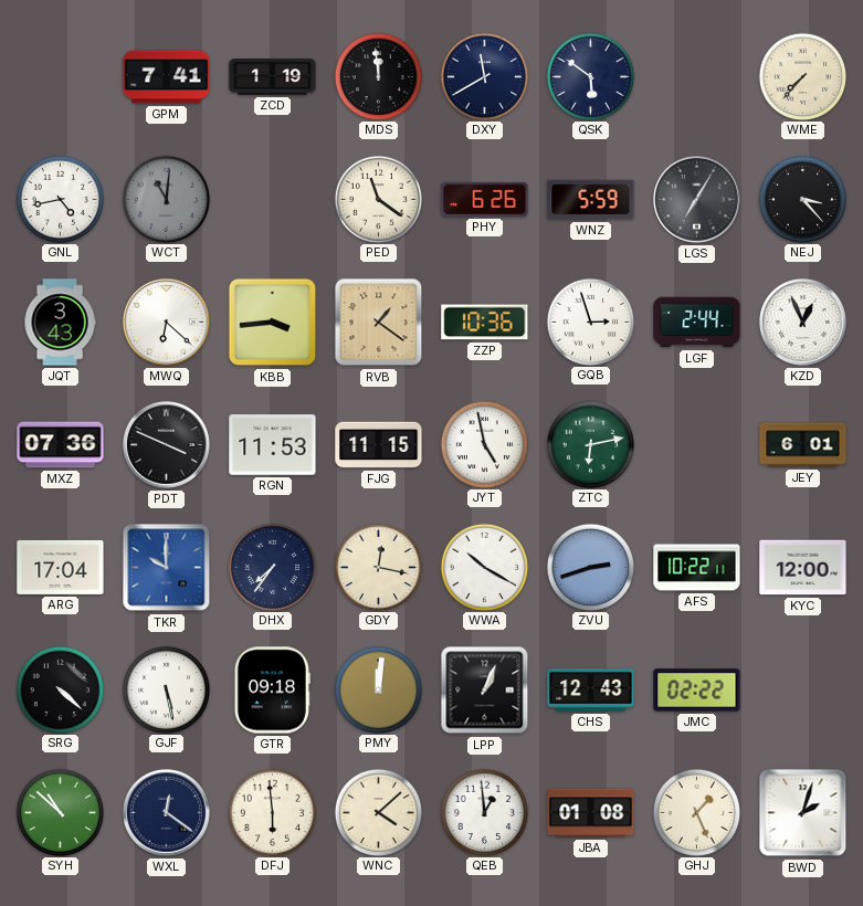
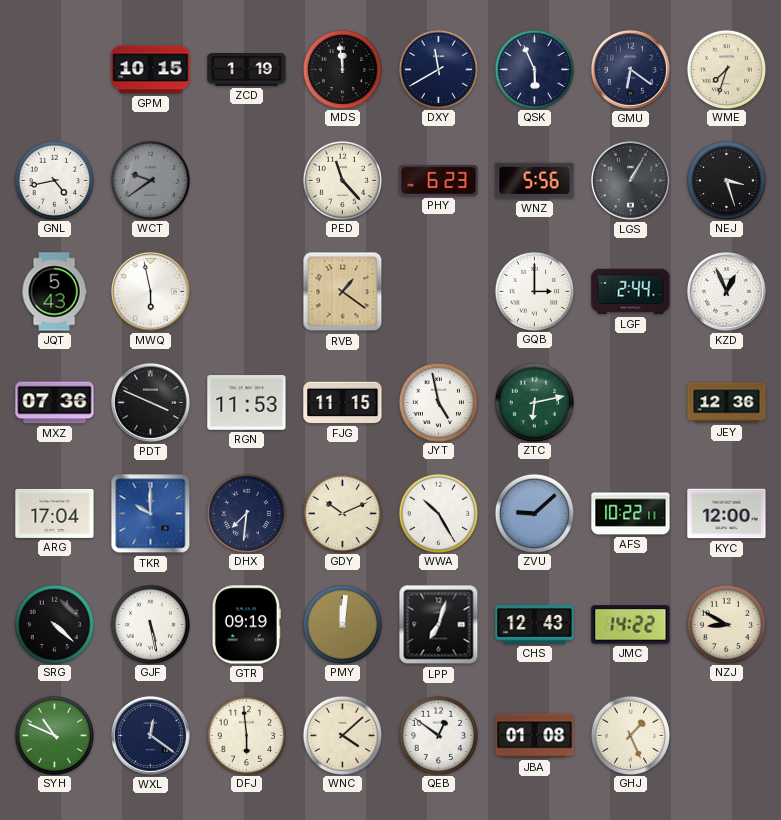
GPM: 7:41 -> 10:15 (151, 70)
QSK: 5:51 -> 5:56 (534, 69)
GMU: none -> 6:21 (630, 69)
WME: 7:37 -> 7:33 (726, 69)
WCT: 11:01 -> 9:39 (150, 180)
PED: 11:21 -> 11:23 (342, 180)
PHY: 6:26 -> 6:23 (439, 180)
WNZ: 5:59 -> 5:56 (535, 181)
LGS: 7:05 -> 1:05 (630, 180)
NEJ: 3:23 -> 3:27 (726, 180)
JQT: 3:43 -> 5:43 (54, 292)
MWQ: 6:22 -> 5:58 (150, 291)
KBB: 3:44 -> none (273, 323)
ZZP: 10:36 -> none (485, 323)
GQB: 2:57 -> 3:00 (534, 291)
JEY: 6:01 -> 12:36 (727, 403)
DHX: 7:36 -> 7:31 (246, 513)
GDY: 12:17 -> 10:11 (342, 513)
WWA: 10:20 -> 10:25 (438, 513)
ZVU: 2:42 -> 9:08 (534, 513)
GTR: 09:18 -> 09:19 (246, 625)
LPP: 1:04 -> 7:03 (439, 625)
JMC: 02:22 -> 14:22 (631, 625)
NZJ: none -> 8:50 (726, 624)
SYH: 10:52 -> 10:49 (54, 735)
QEB: 12:59 -> 12:51 (438, 735)
BWD: 2:03 -> none (803, 813)
